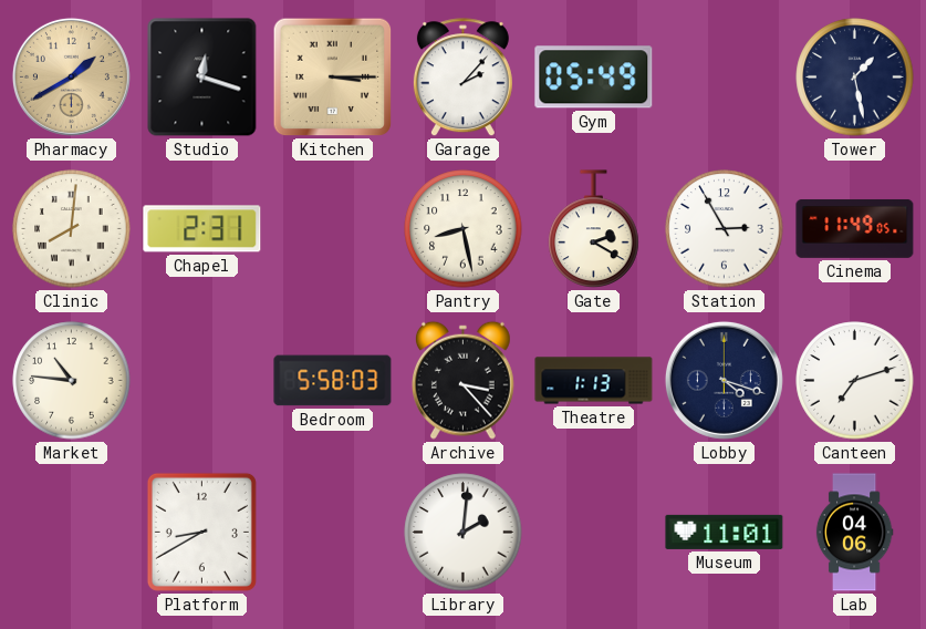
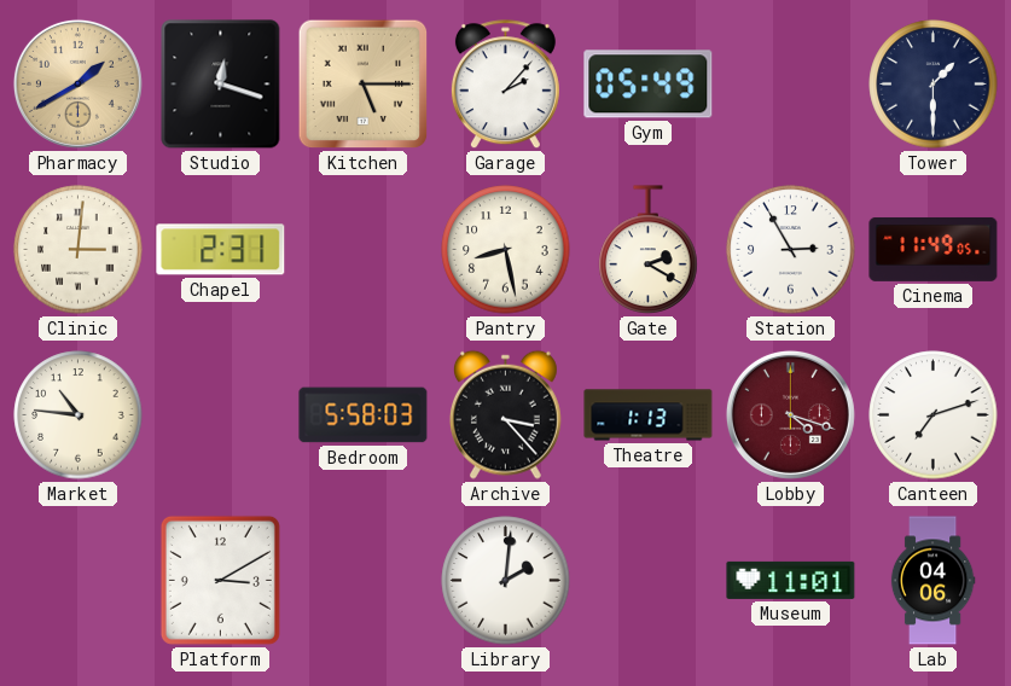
Kitchen: 3:15 -> 5:15 (364, 85)
Tower: 1:28 -> 1:30 (934, 85)
Clinic: 8:01 -> 3:01 (79, 250)
Lobby dial: navy -> burgundy (790, 414)
Platform: 8:40 -> 3:10 (220, 580)
